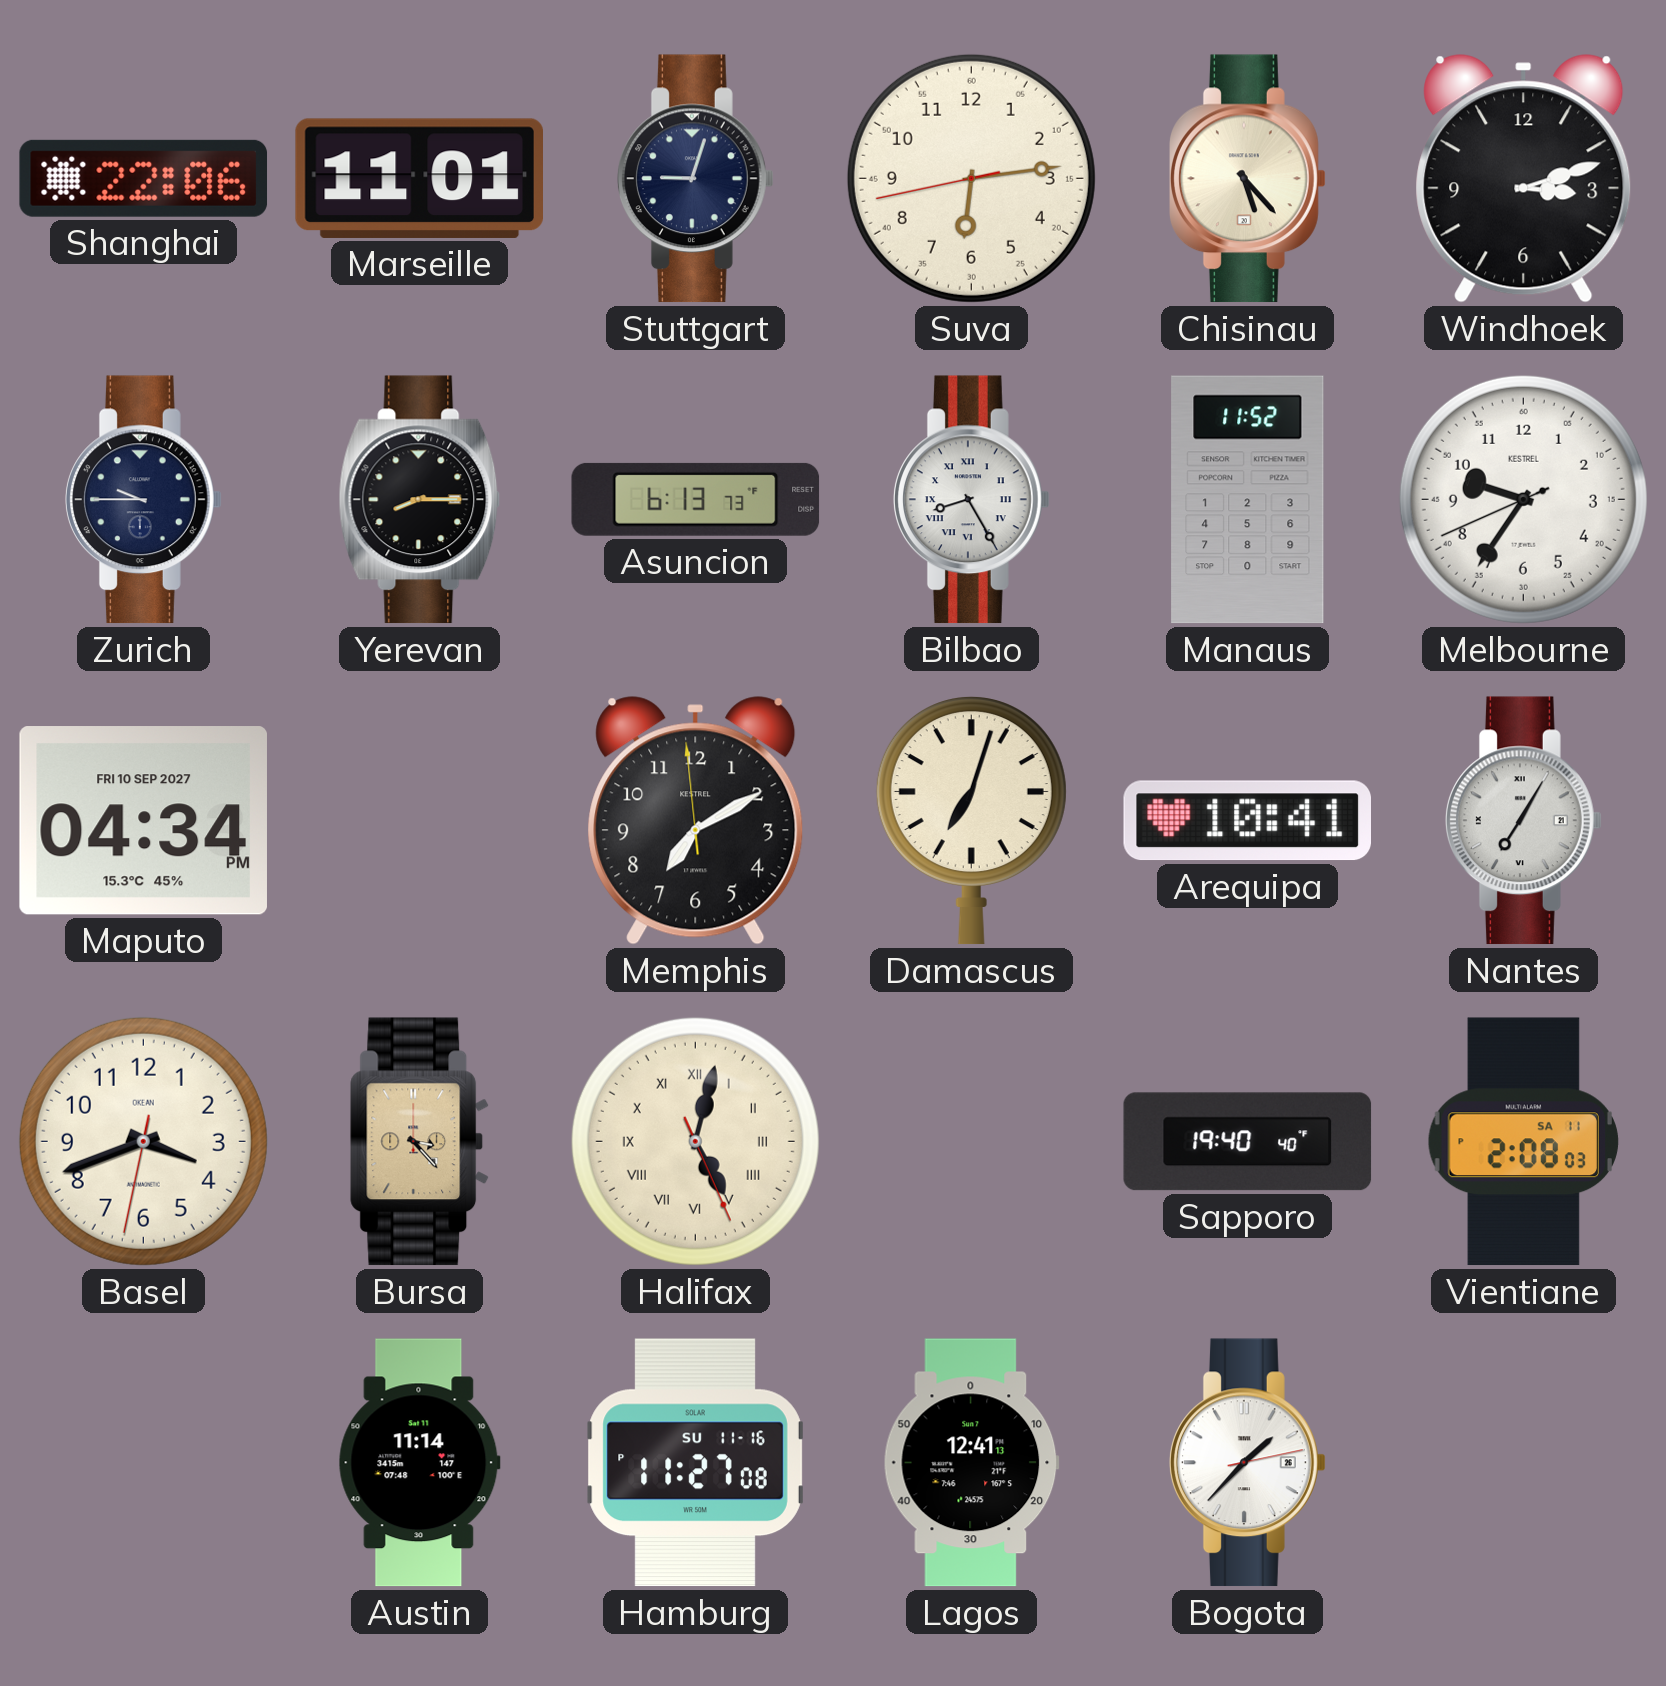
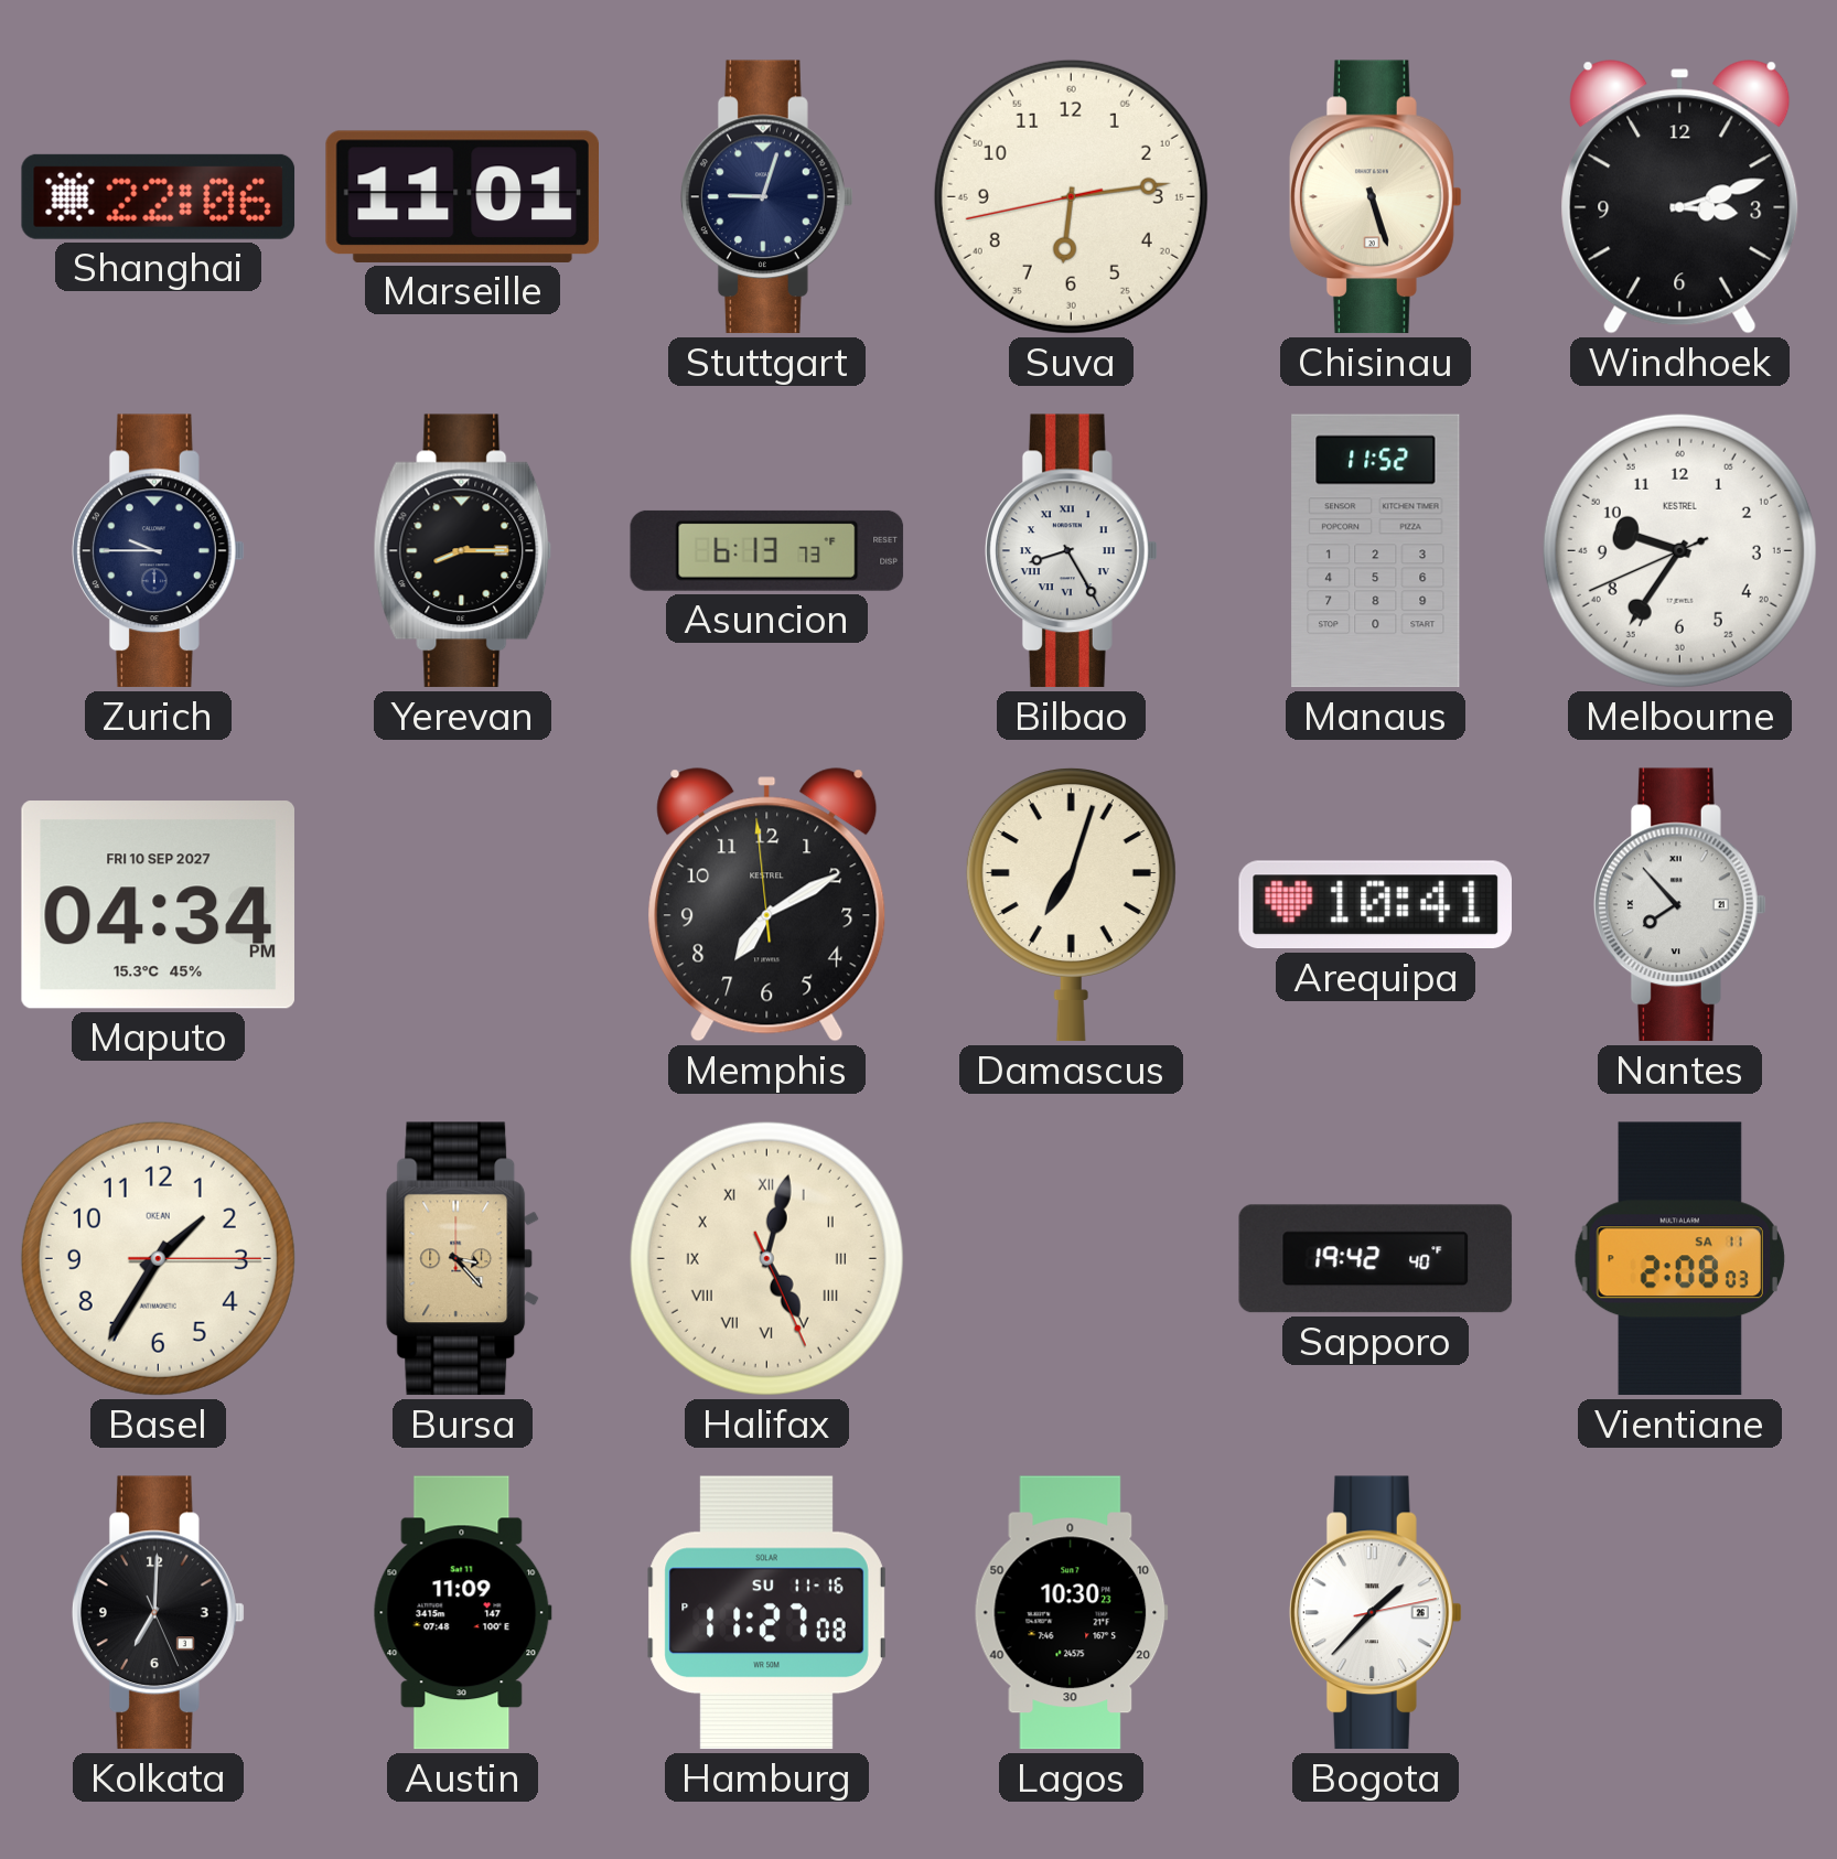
Chisinau: 5:23 -> 5:27 (1376, 197)
Nantes: 7:05 -> 7:53 (1680, 905)
Basel: 3:41 -> 1:35 (158, 1258)
Sapporo: 19:40 -> 19:42 (1376, 1259)
Kolkata: none -> 7:00 (159, 1613)
Austin: 11:14 -> 11:09 (462, 1613)
Lagos: 12:41 -> 10:30 (1071, 1613)
